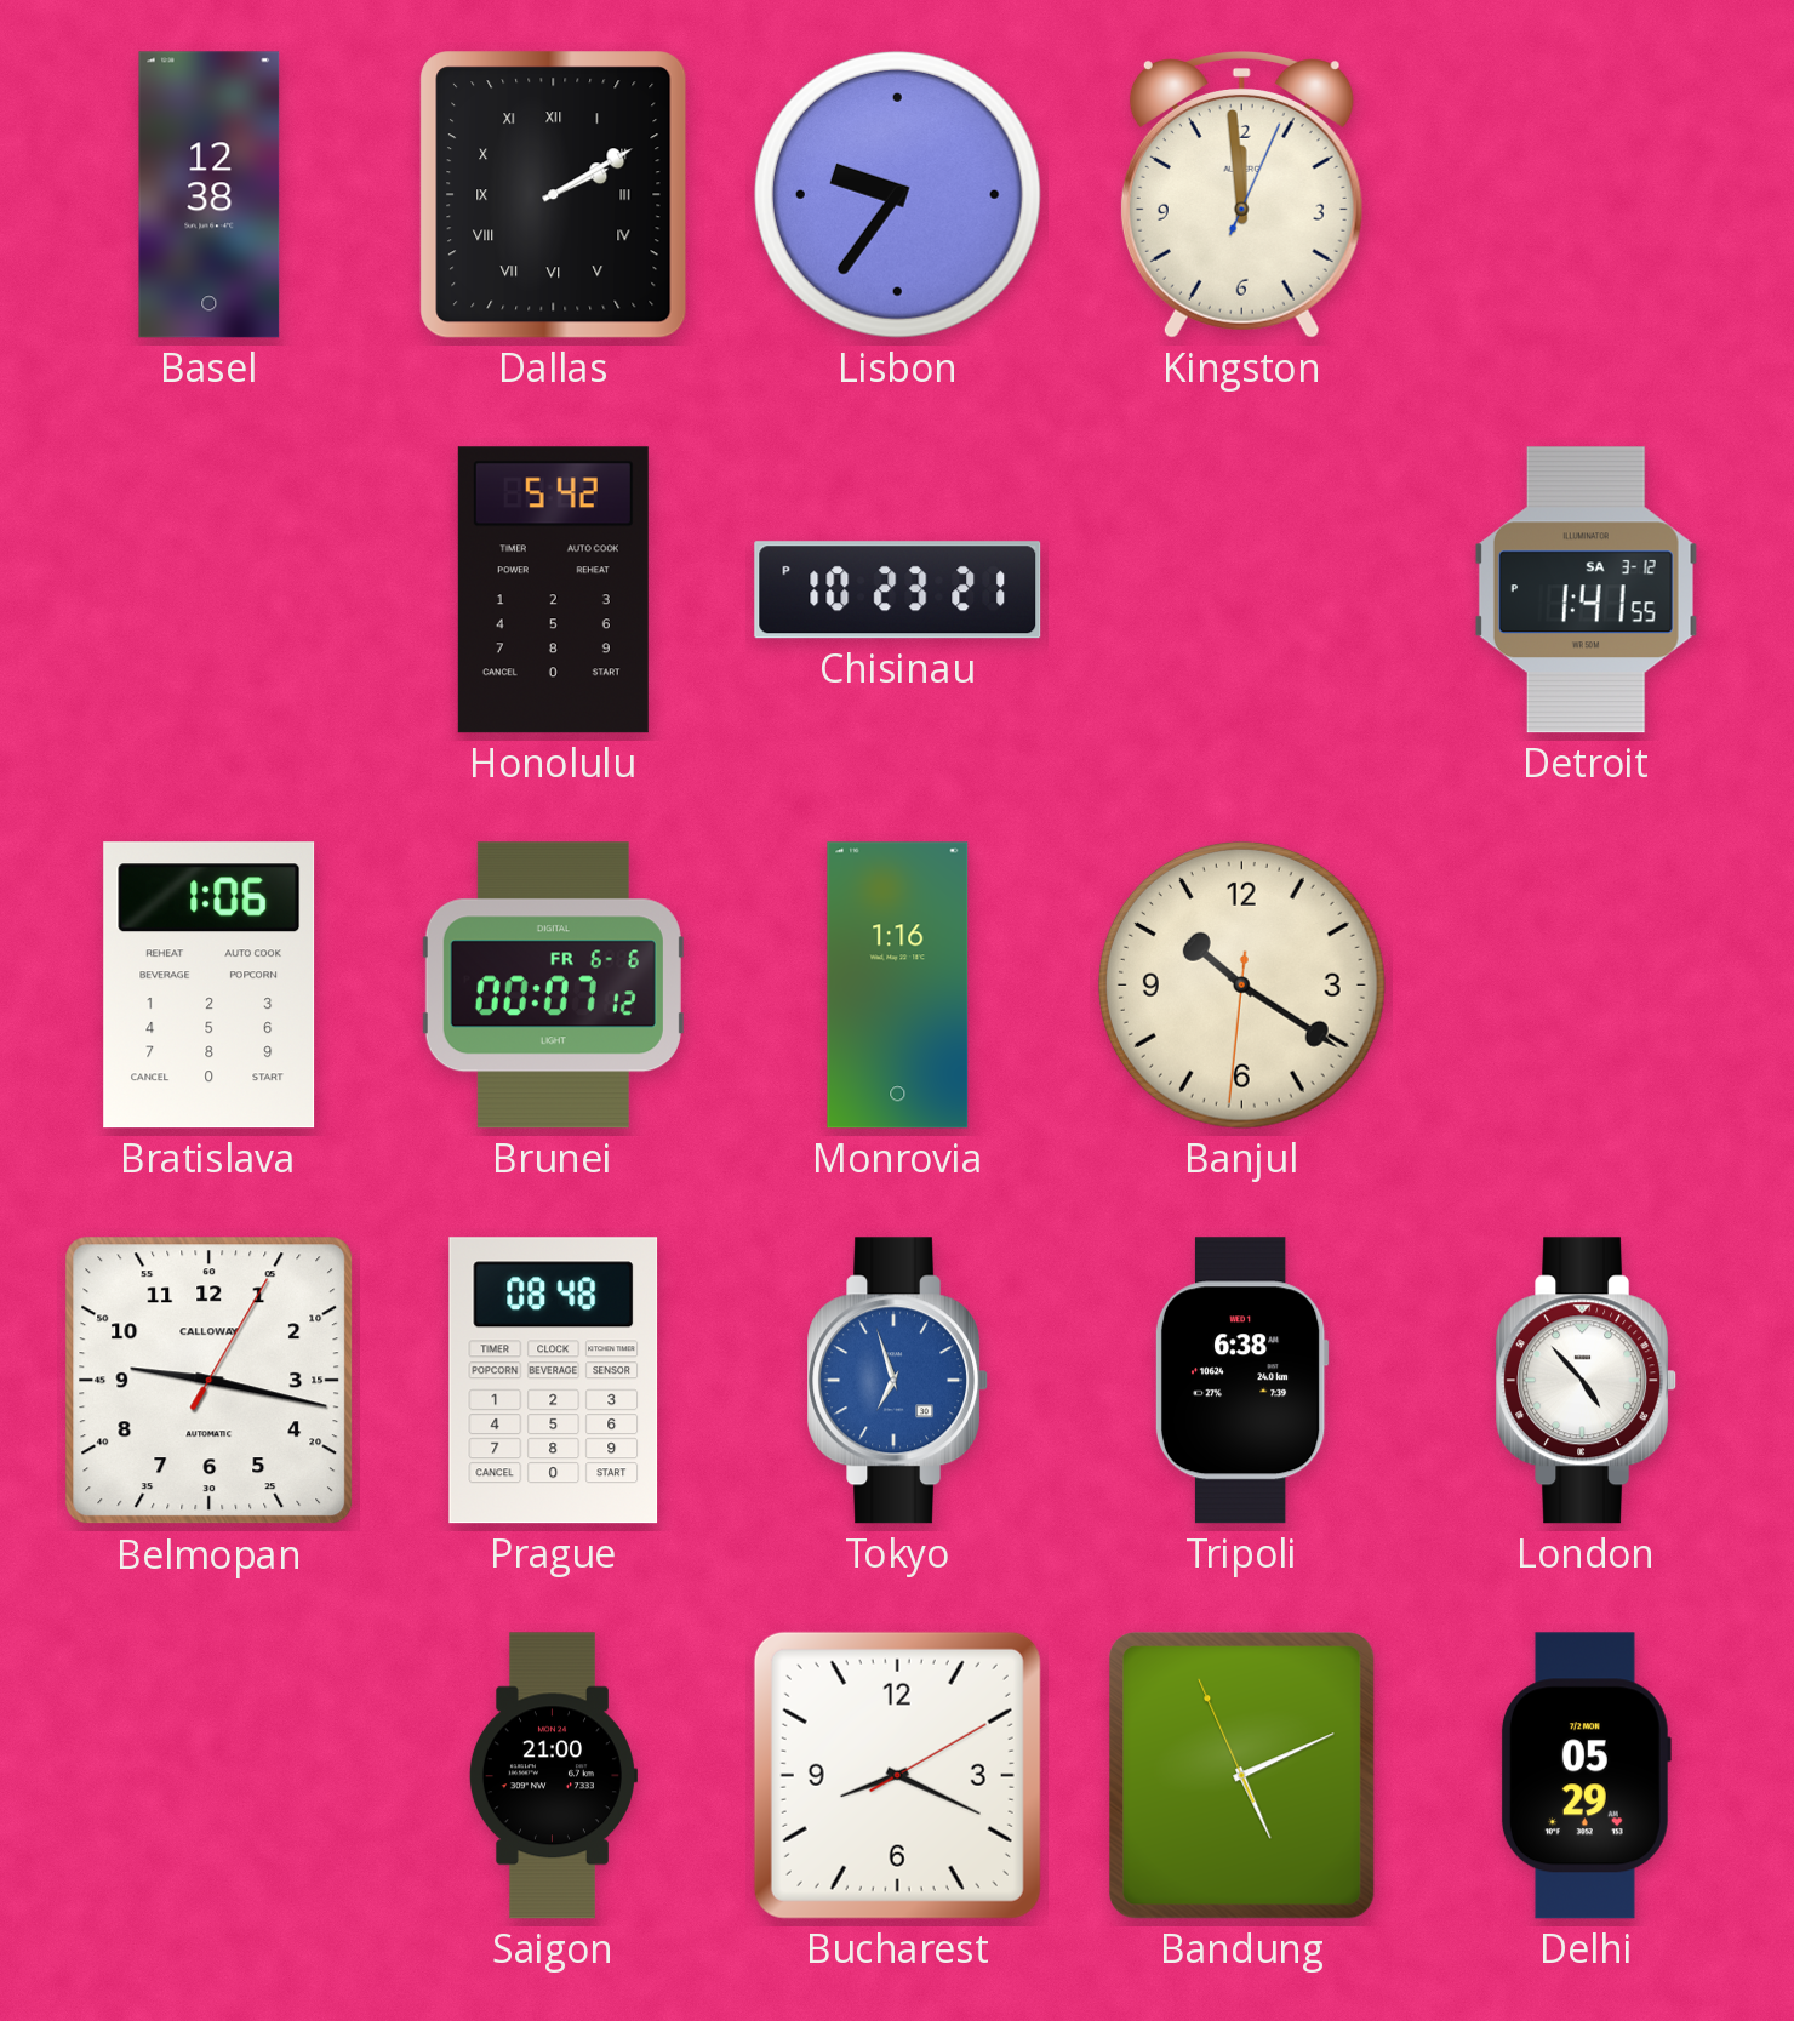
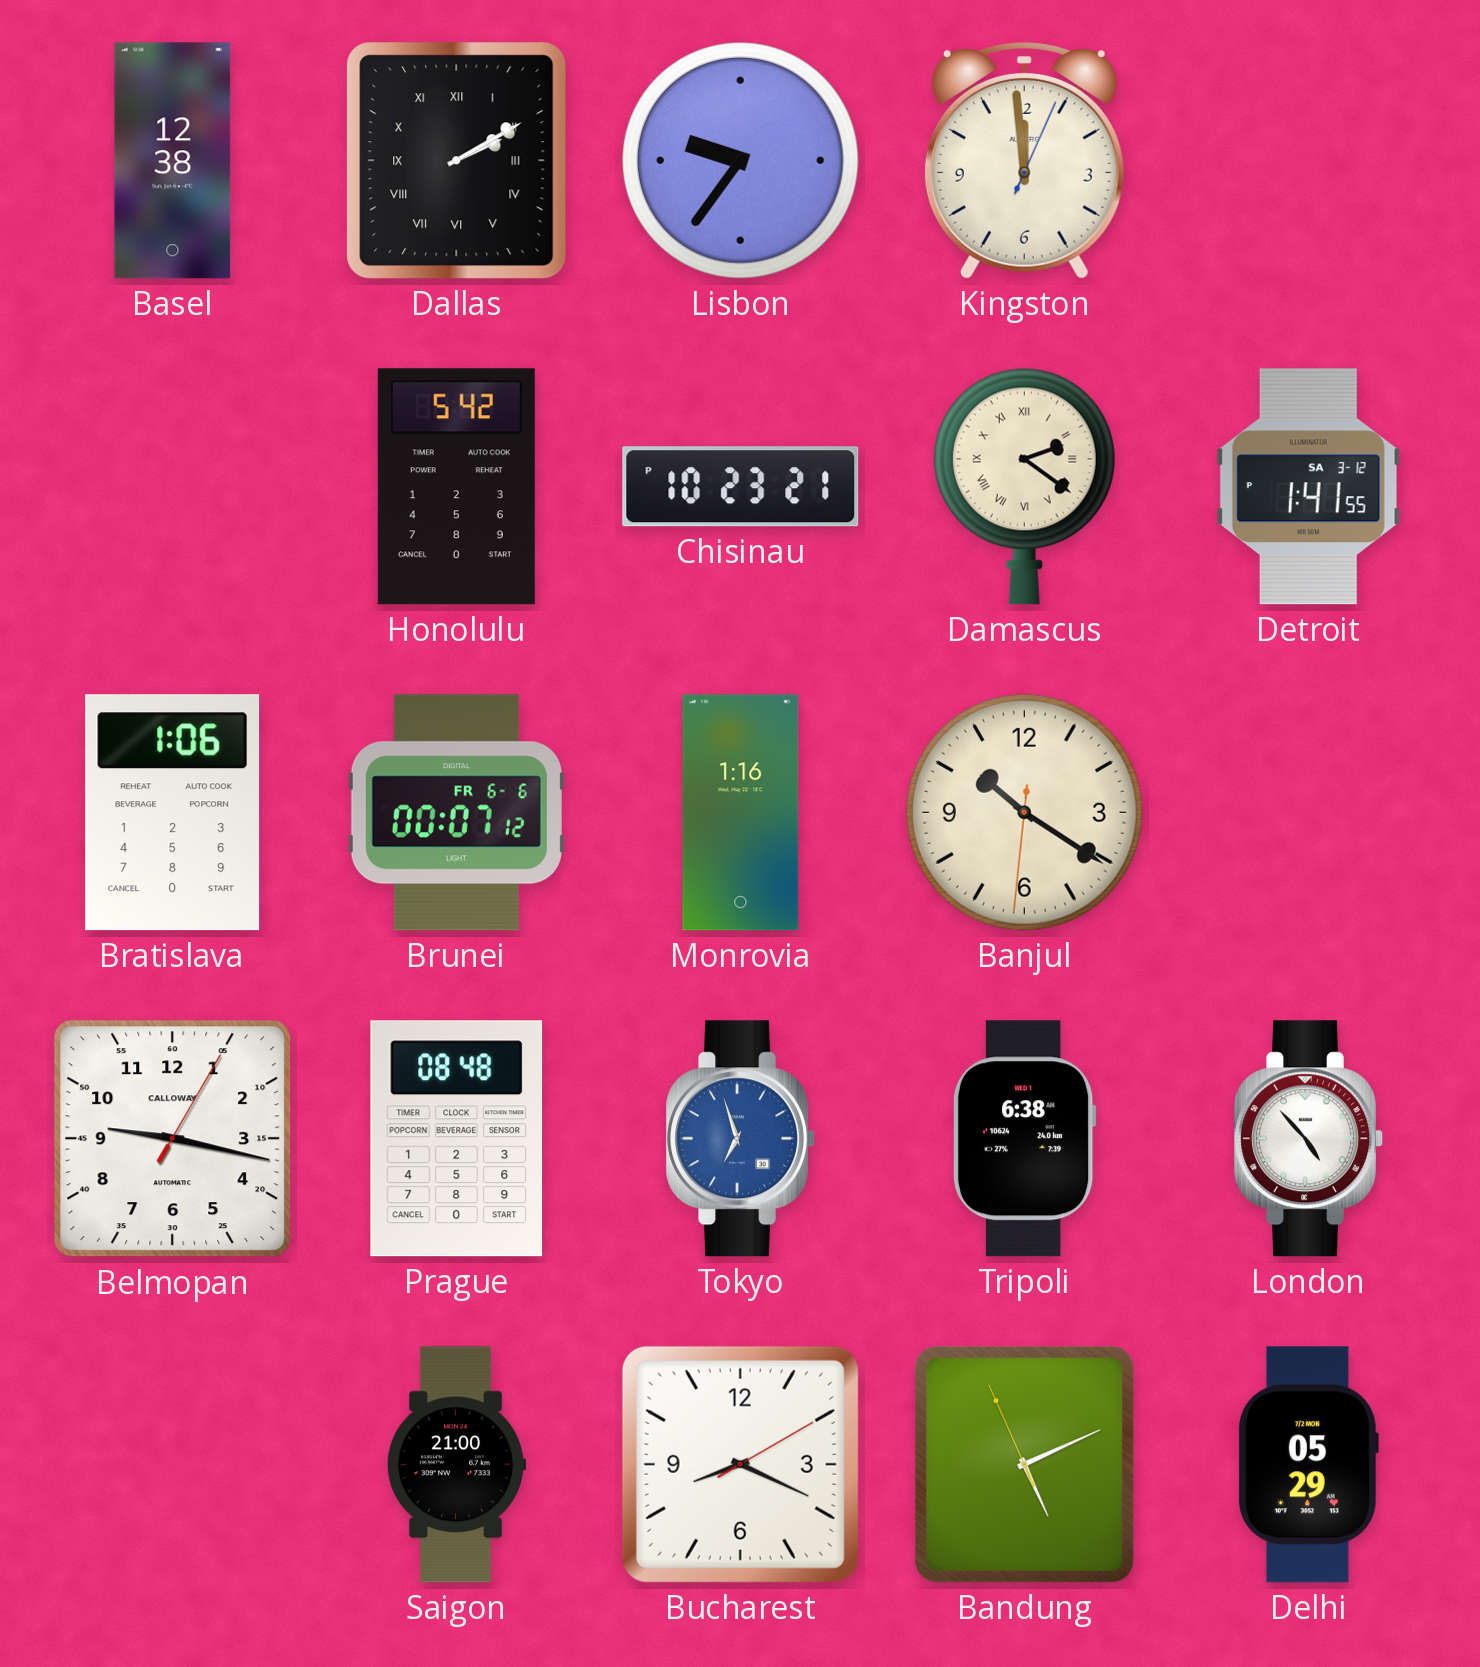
Damascus: none -> 2:21 (1024, 486)
